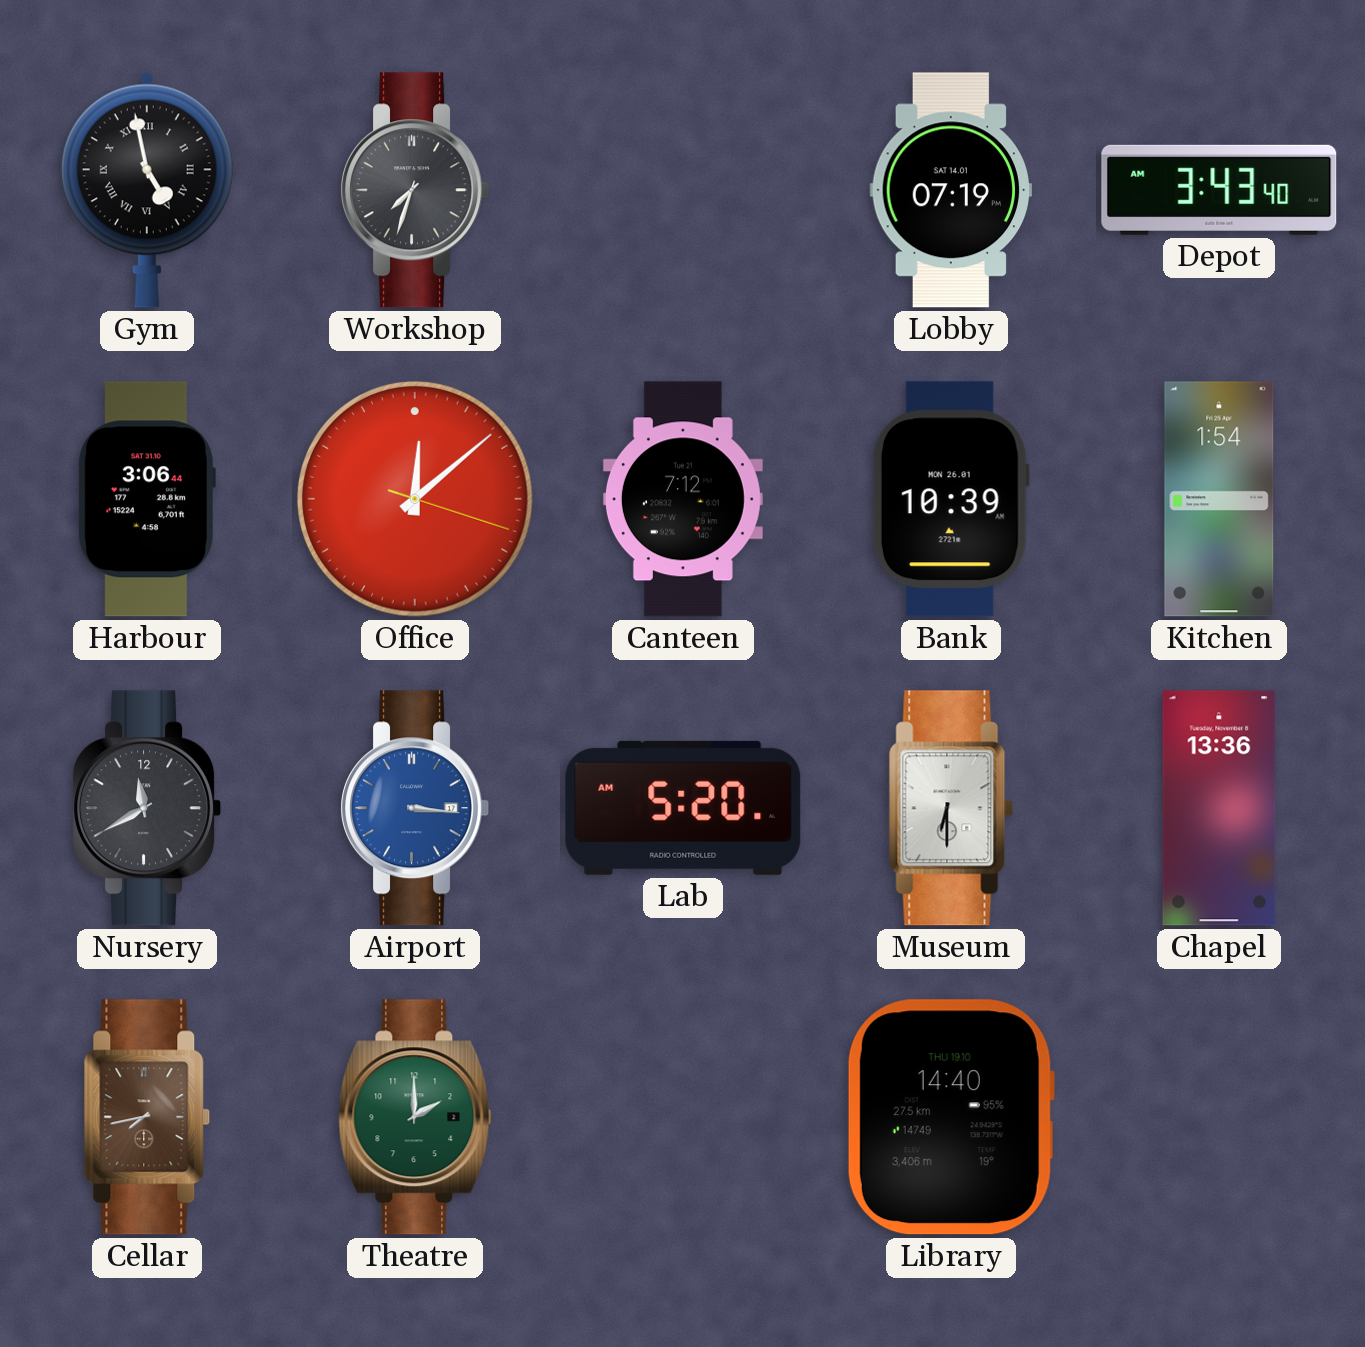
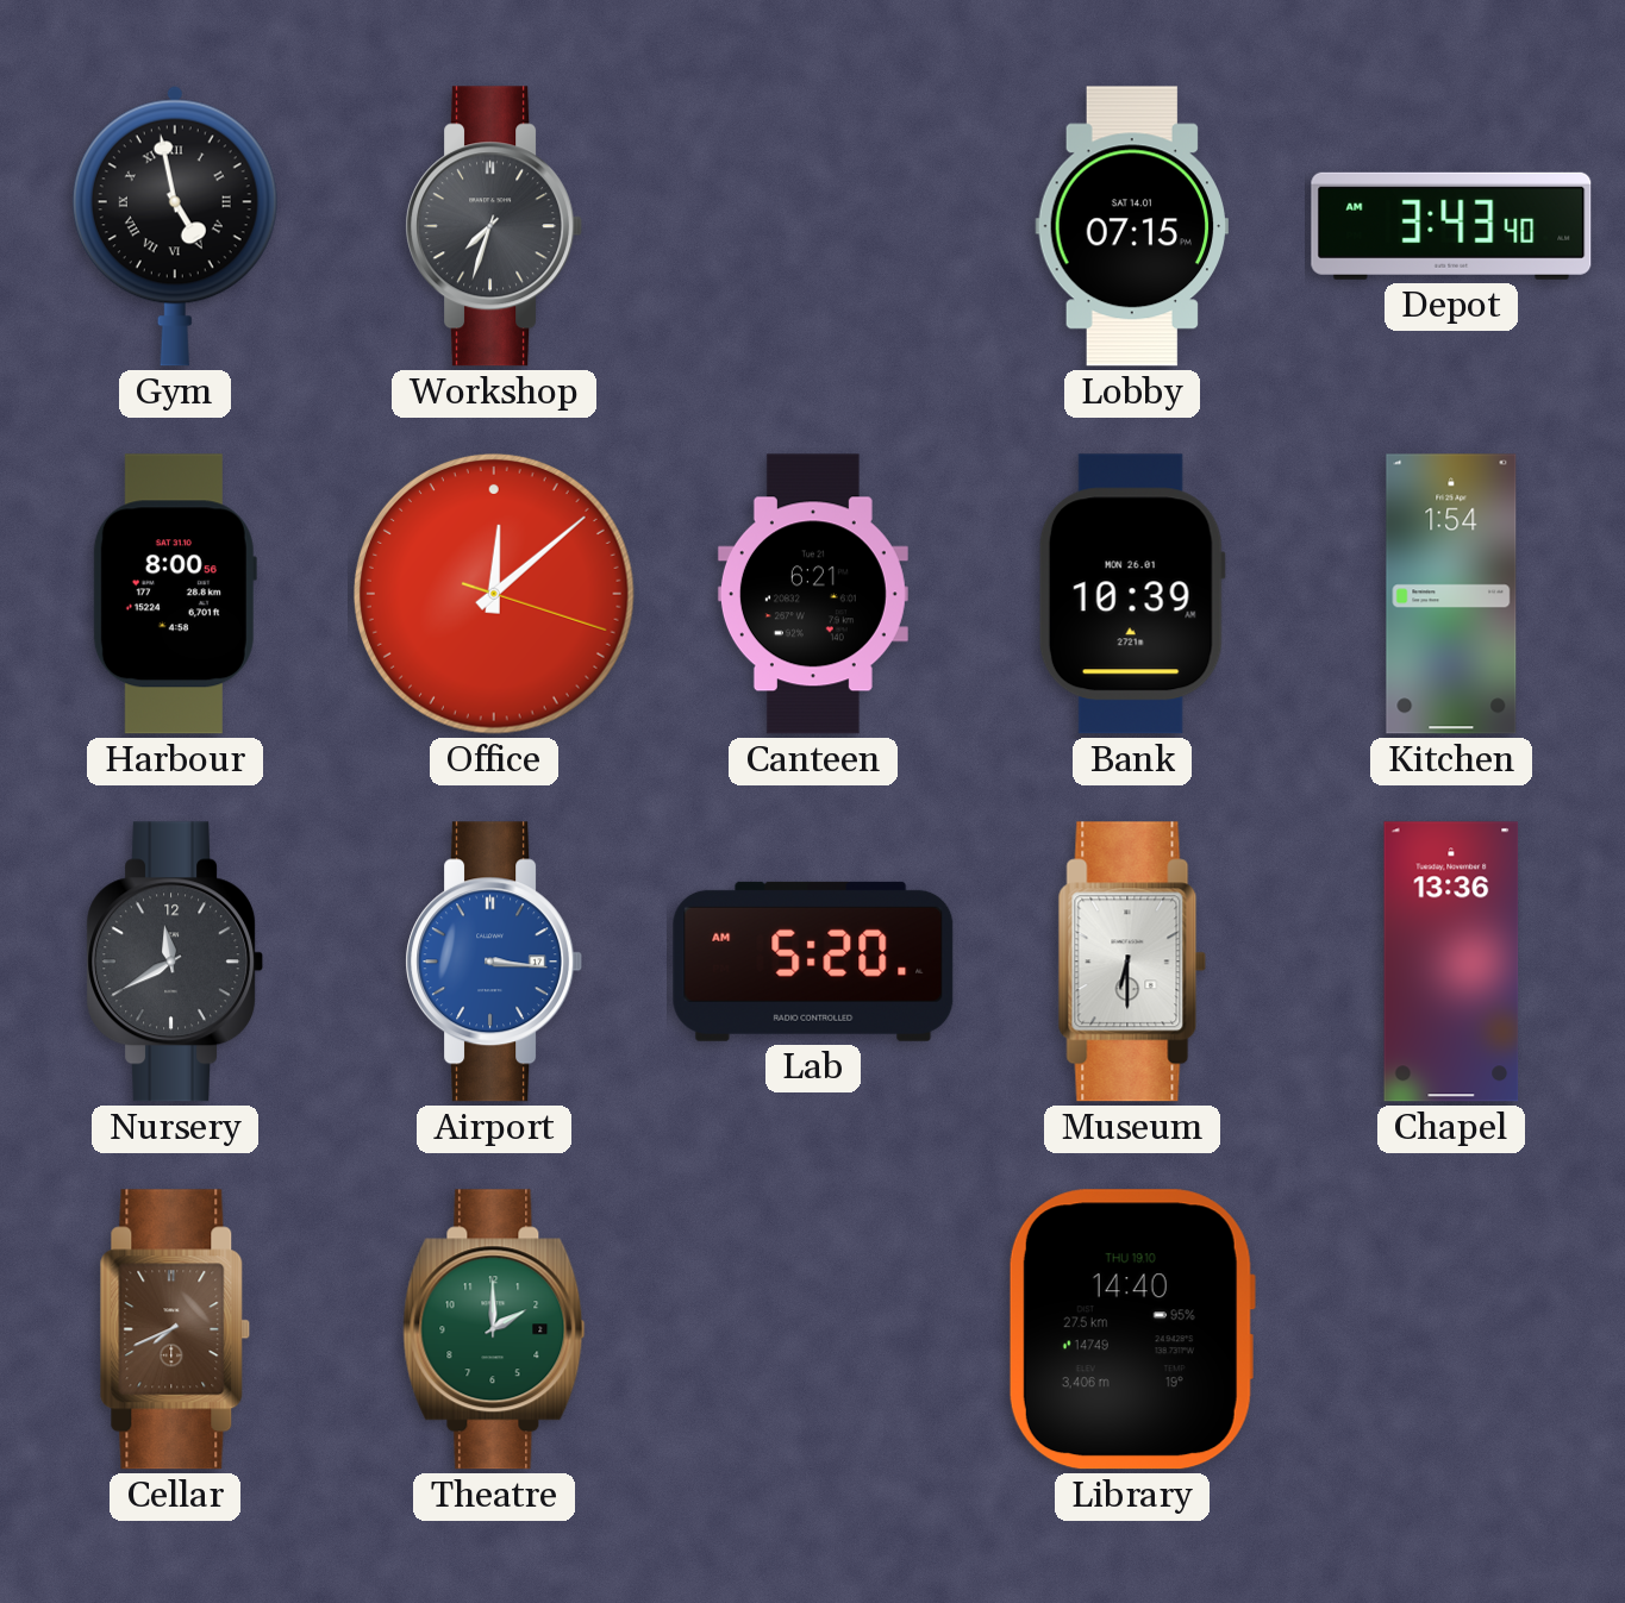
Lobby: 07:19 -> 07:15 (1132, 226)
Harbour: 3:06 -> 8:00 (175, 594)
Canteen: 7:12 -> 6:21 (813, 594)
Cellar: 7:43 -> 7:41 (175, 1329)
